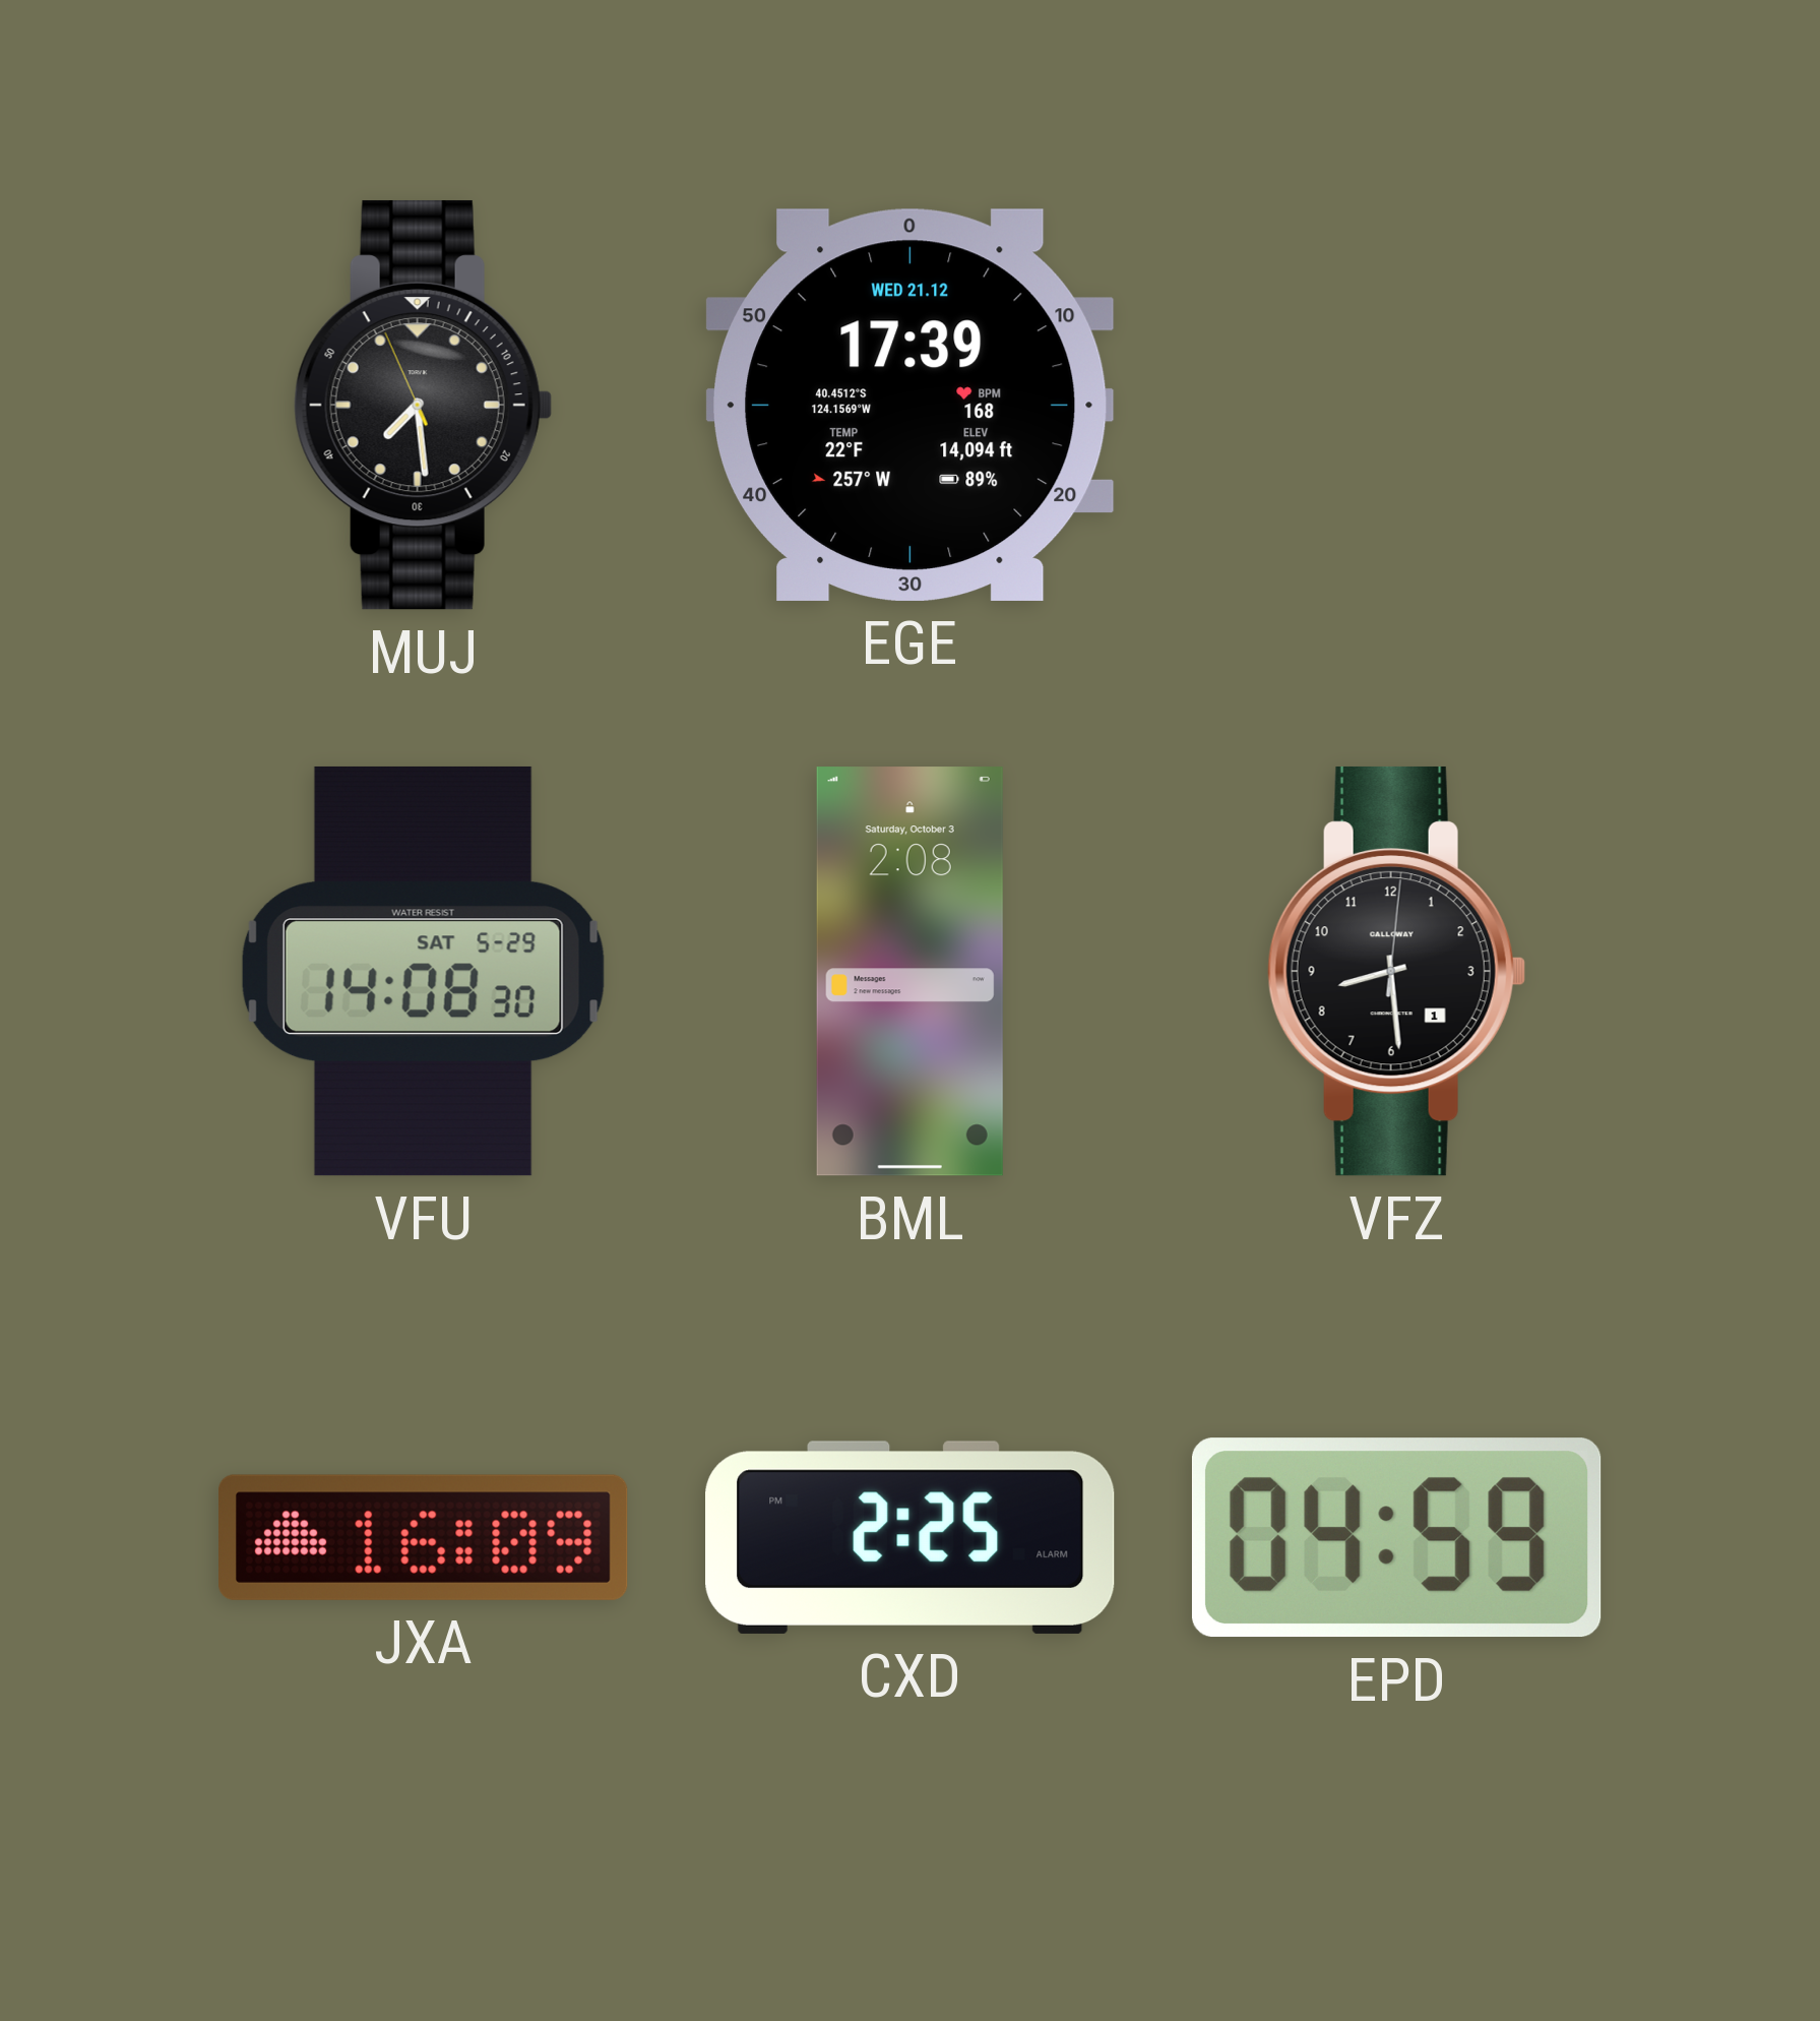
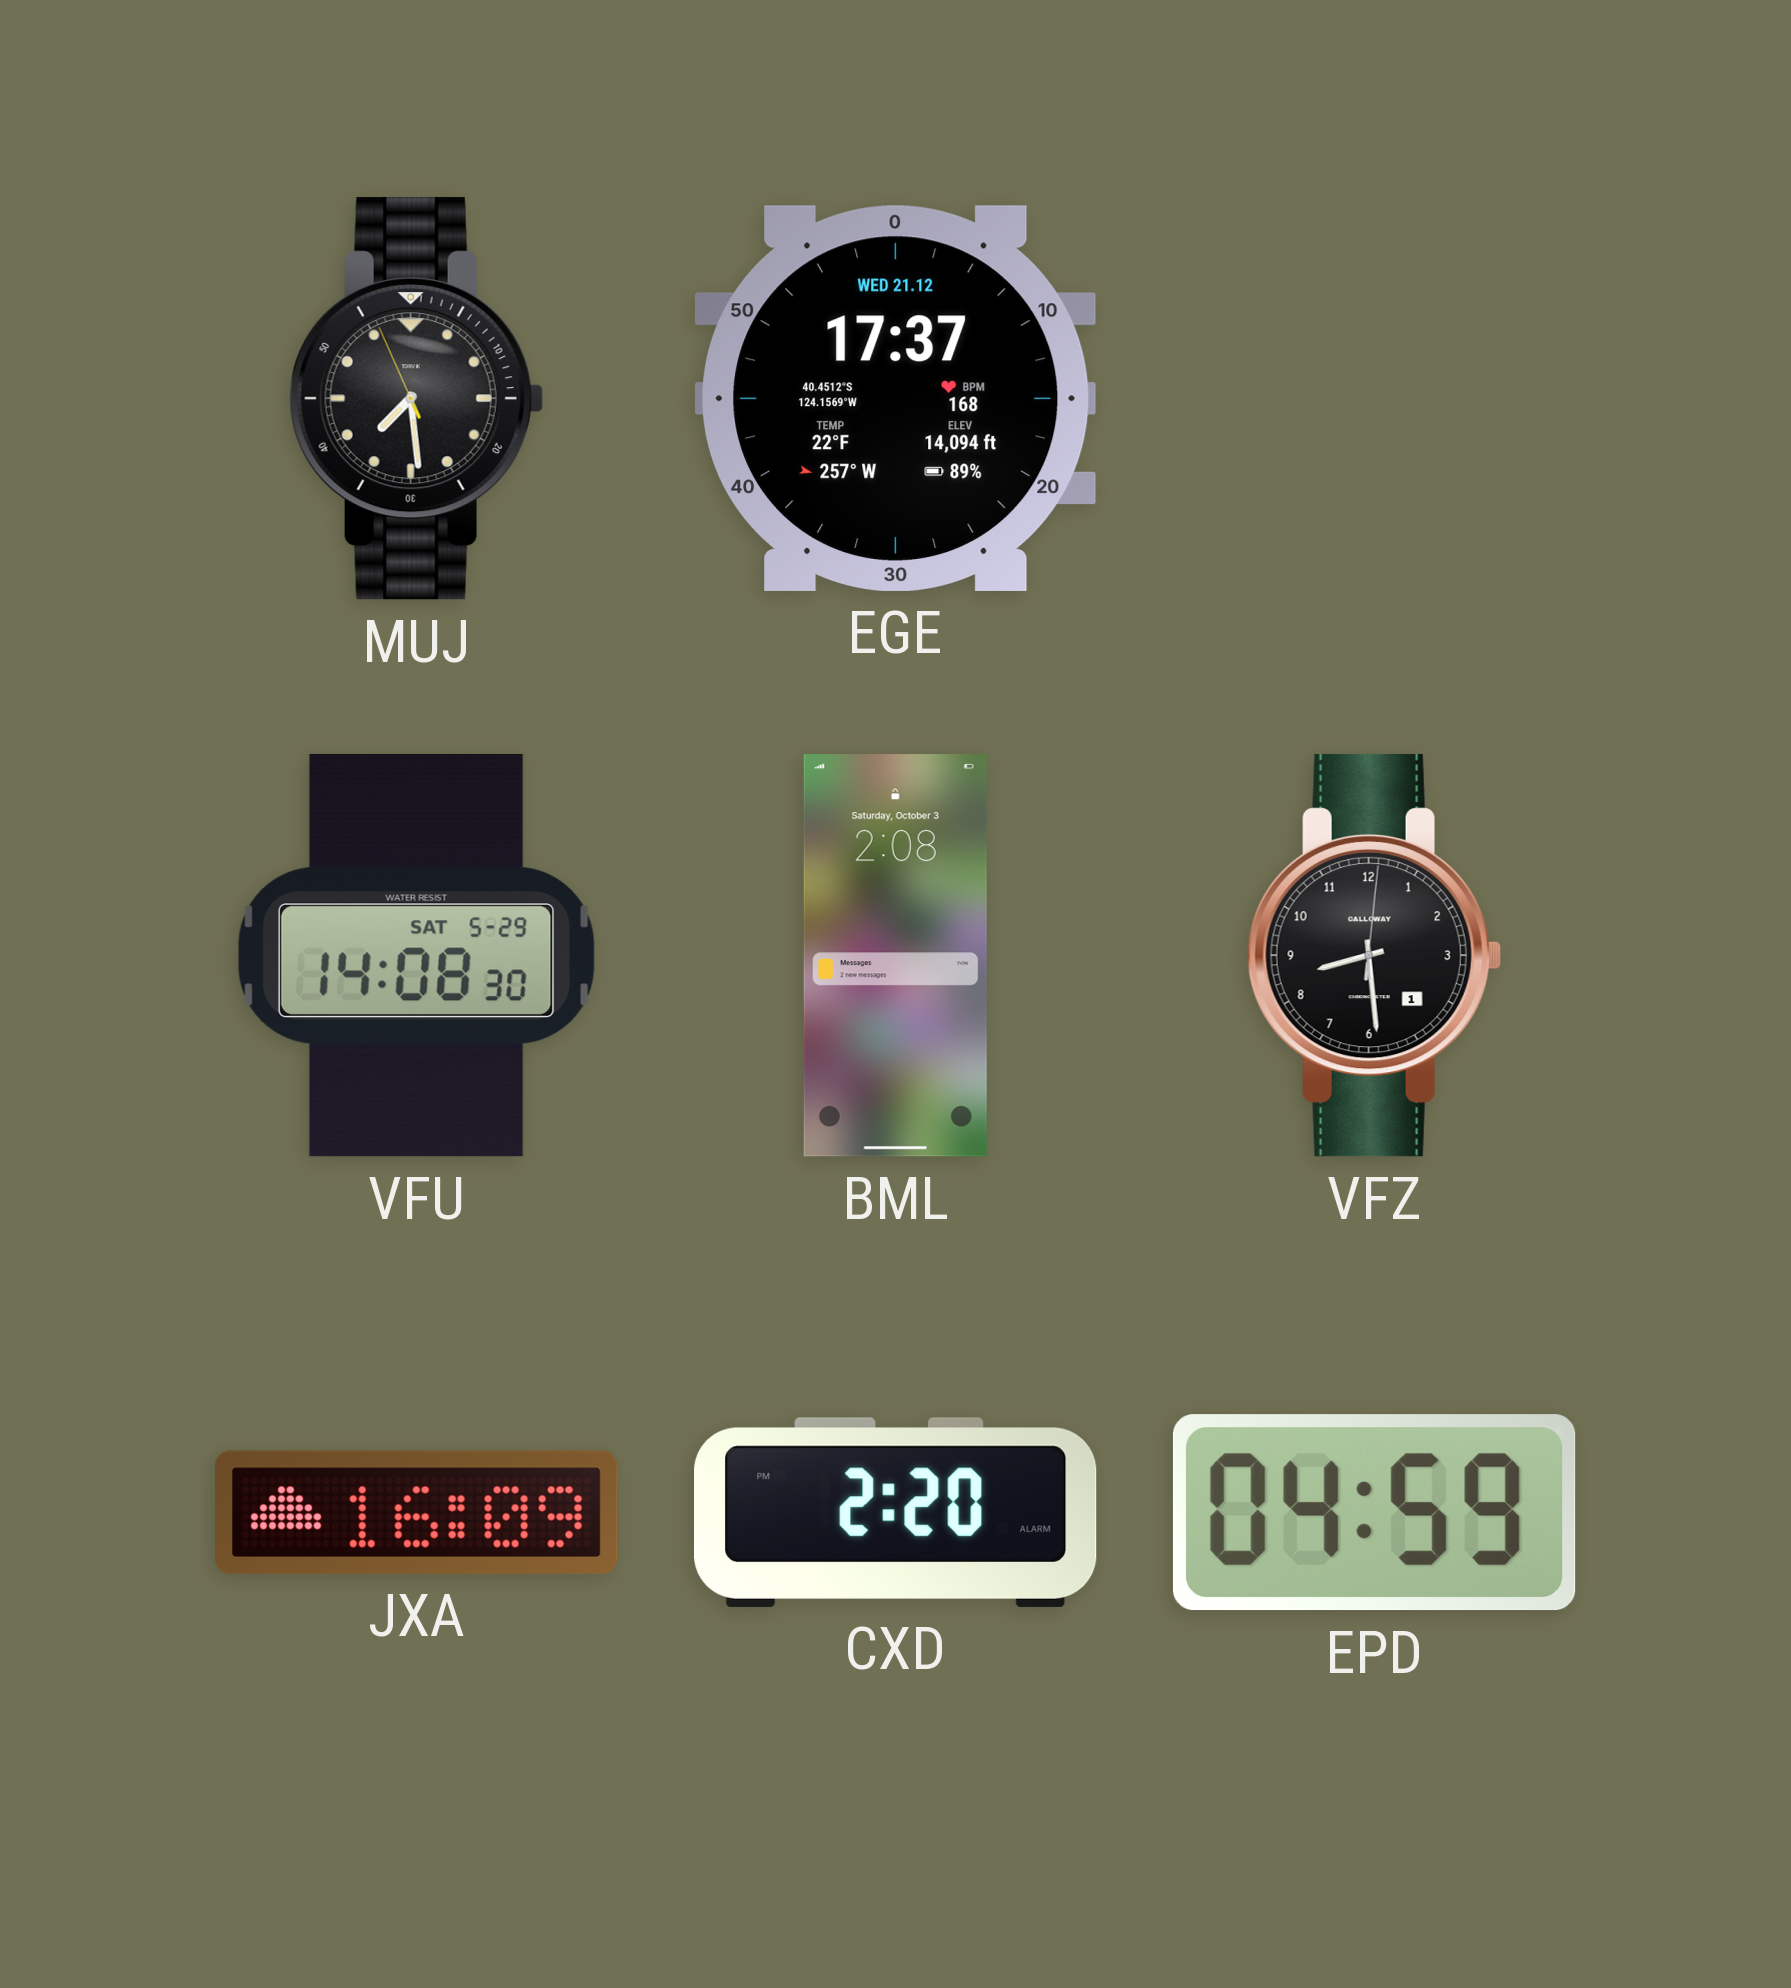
EGE: 17:39 -> 17:37 (896, 398)
CXD: 2:25 -> 2:20 (896, 1512)
